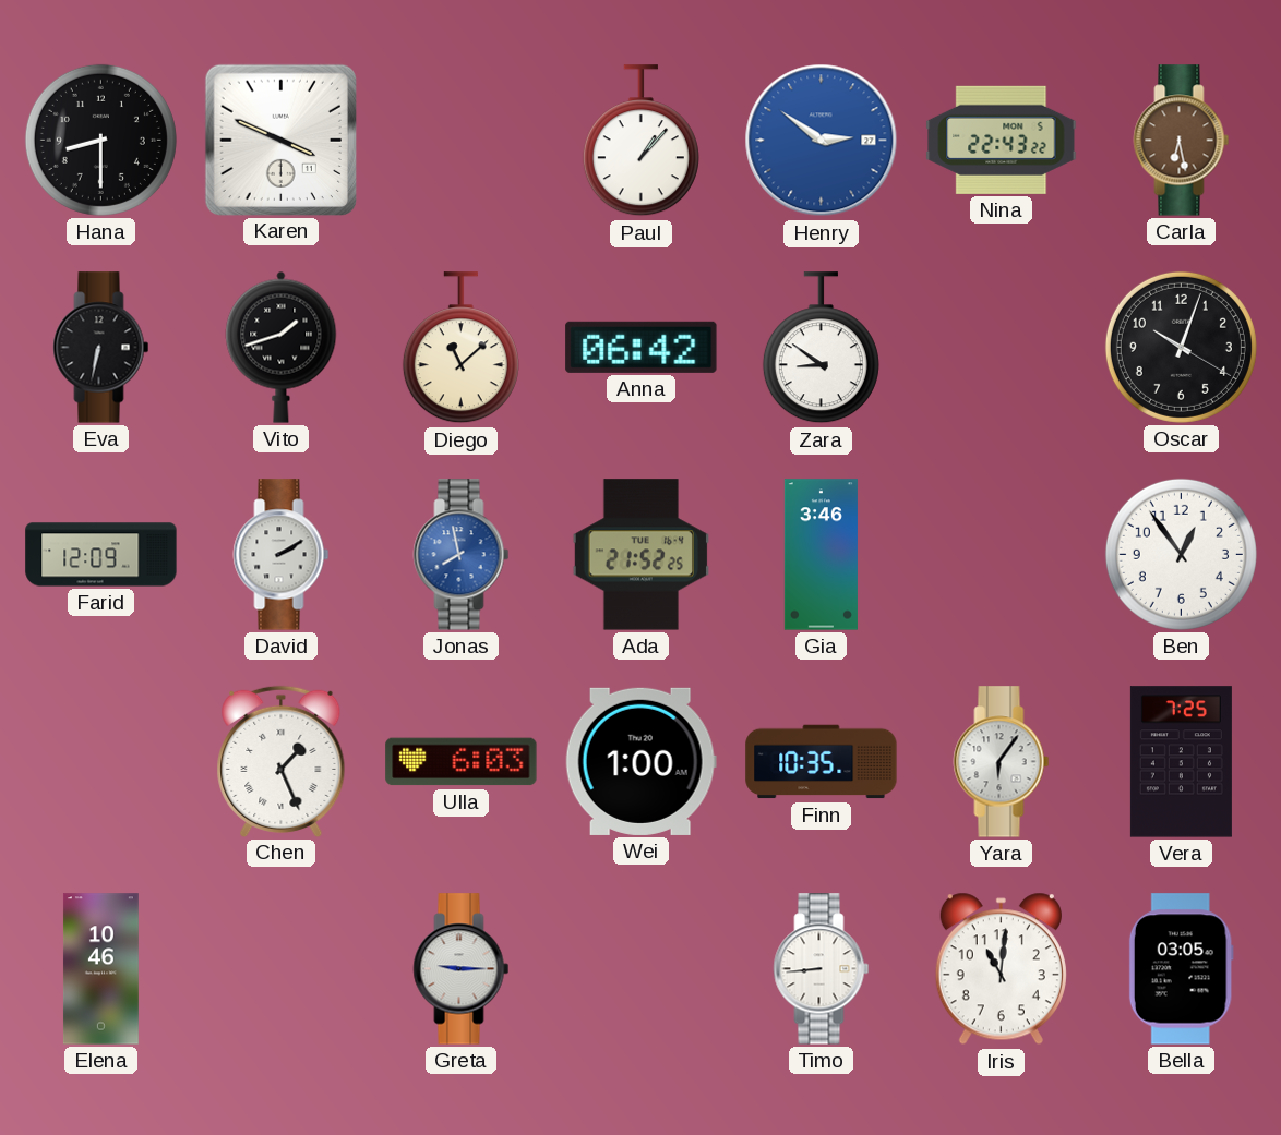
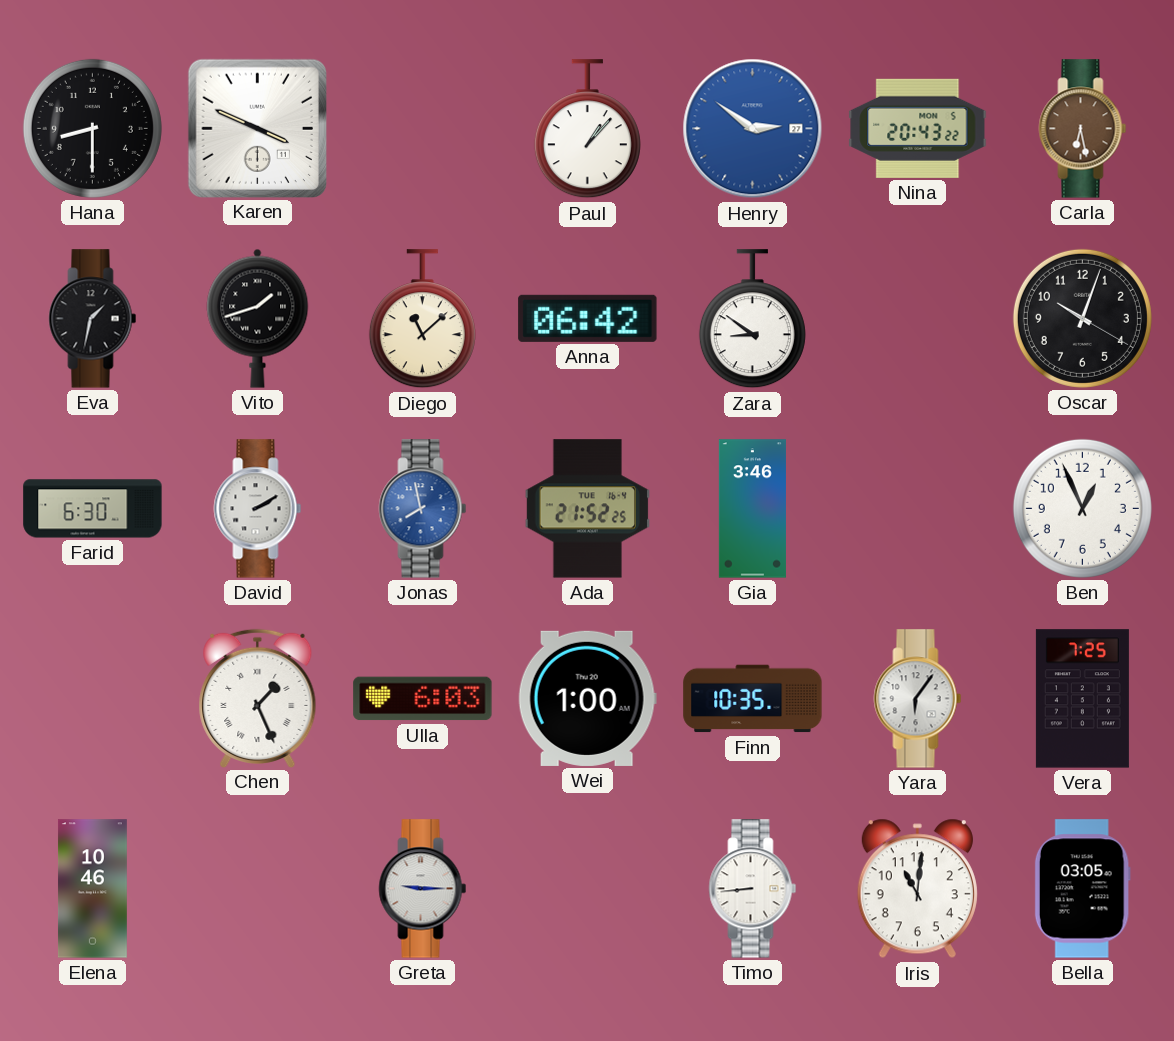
Nina: 22:43 -> 20:43 (918, 128)
Eva: 6:32 -> 1:32 (93, 319)
Farid: 12:09 -> 6:30 (93, 509)
Ben: 12:54 -> 12:56 (1082, 508)
